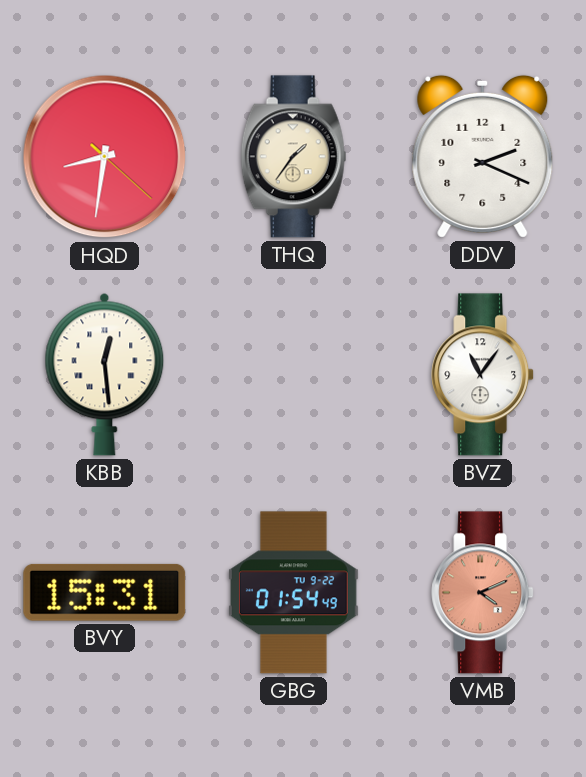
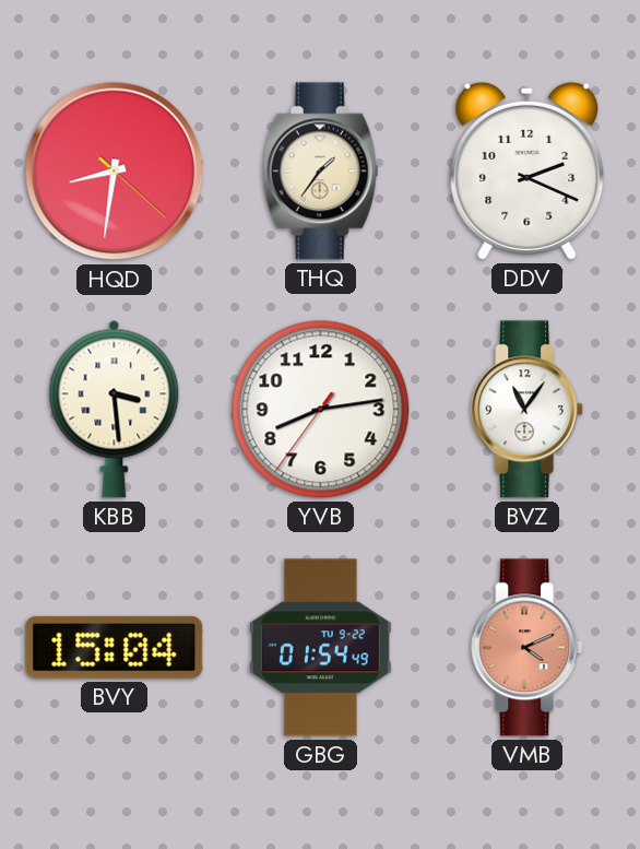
KBB: 12:29 -> 3:29 (115, 409)
YVB: none -> 8:13 (321, 410)
BVY: 15:31 -> 15:04 (115, 647)
